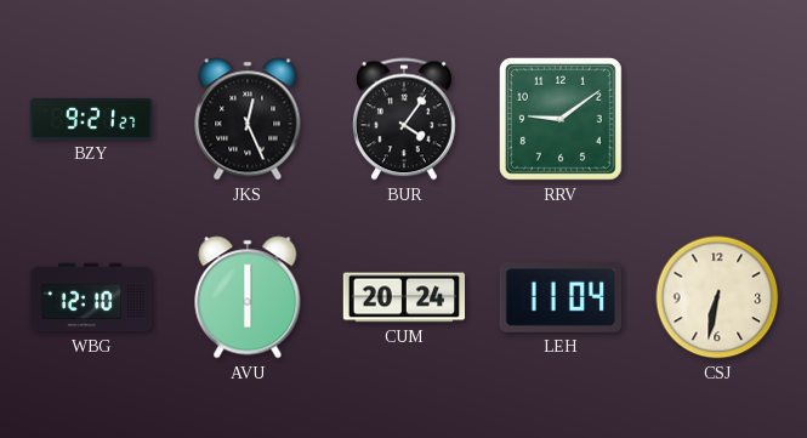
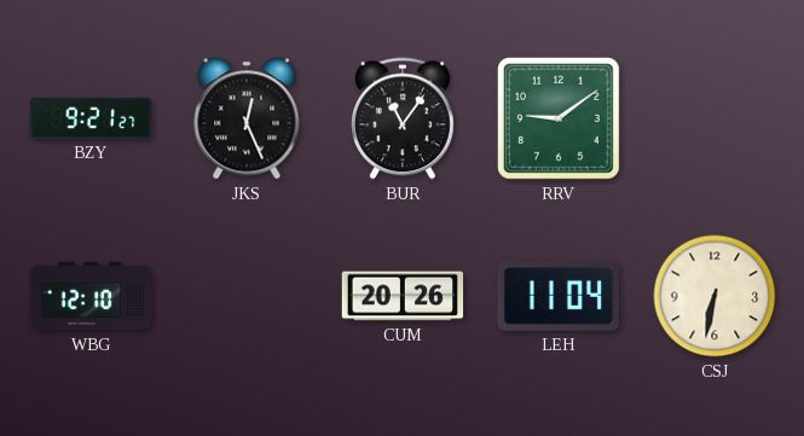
BUR: 4:06 -> 11:06 (403, 118)
AVU: 6:00 -> none (248, 297)
CUM: 20:24 -> 20:26 (403, 296)
